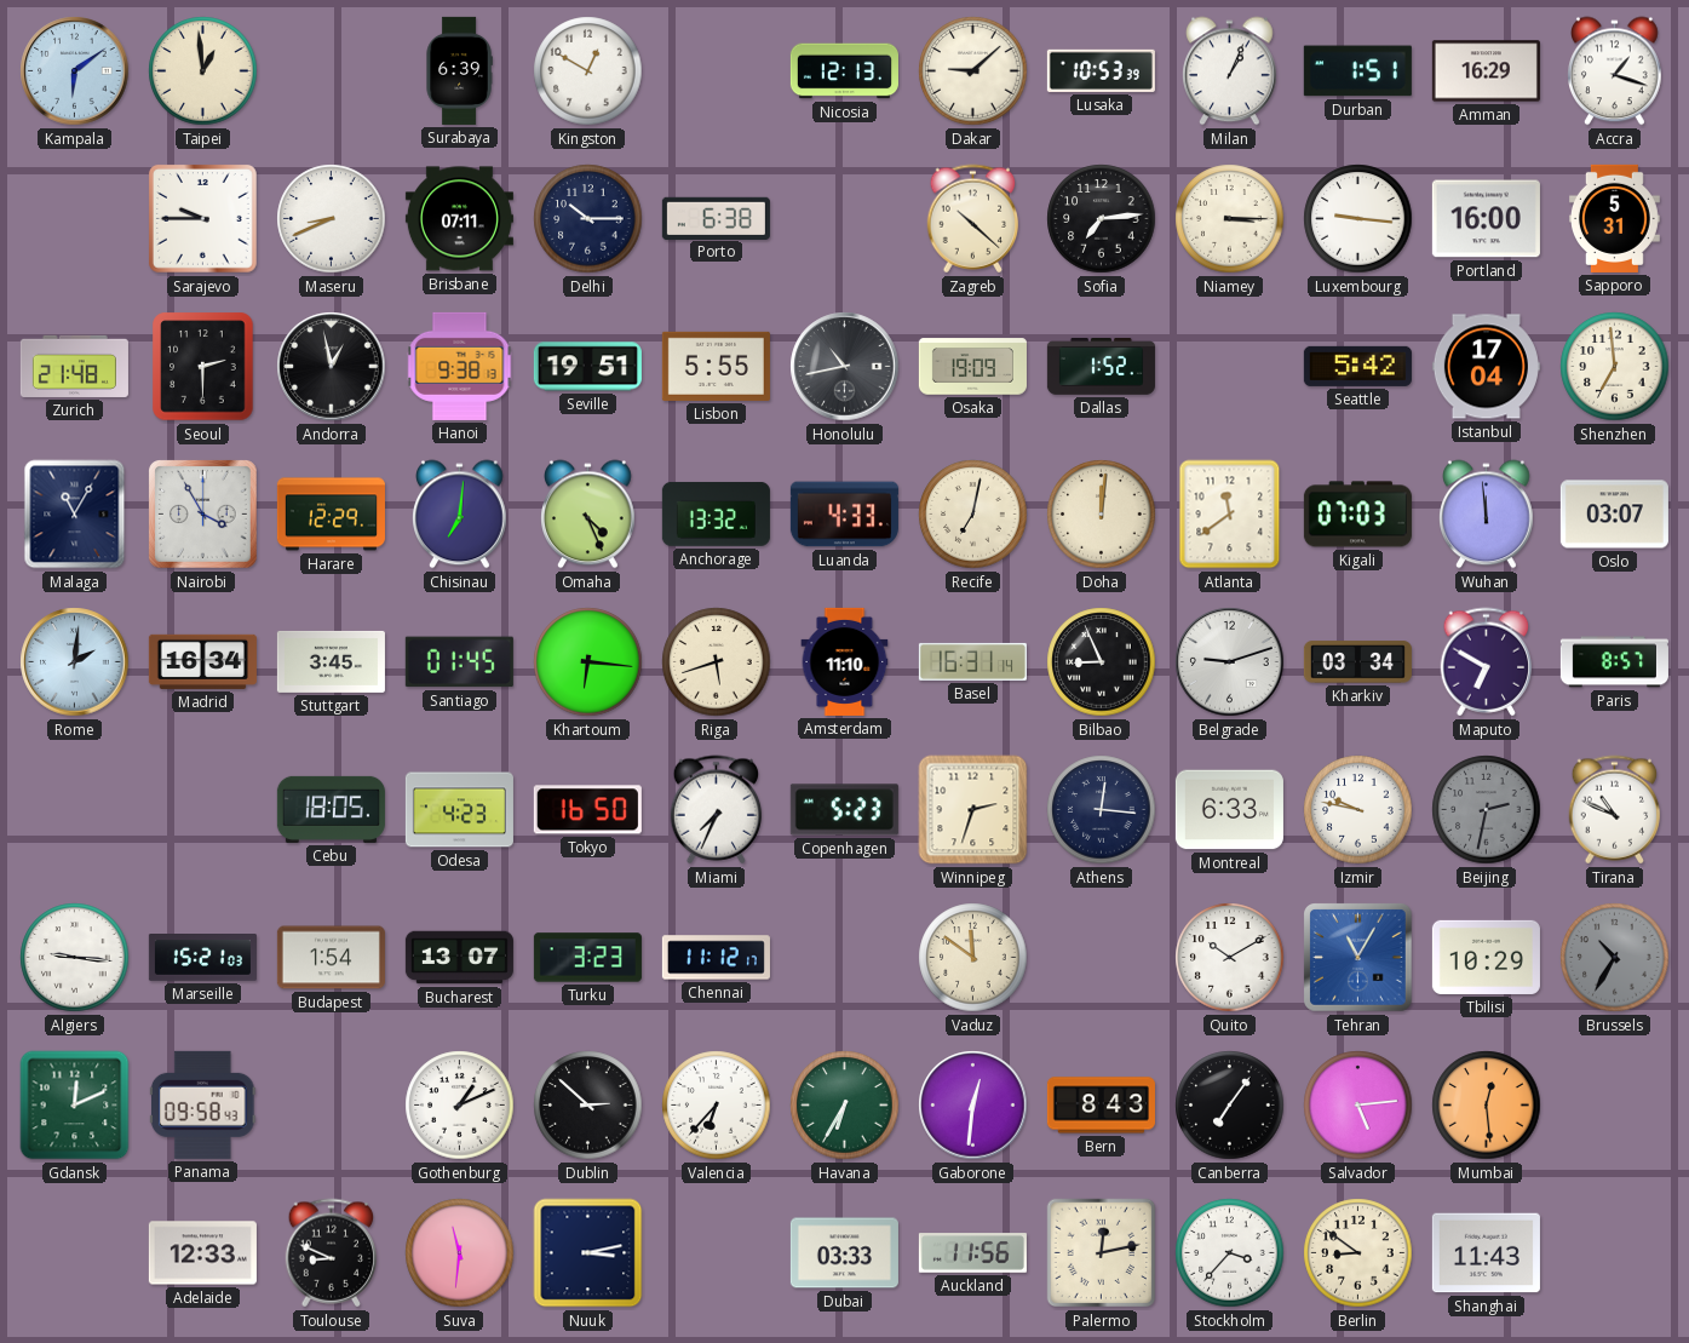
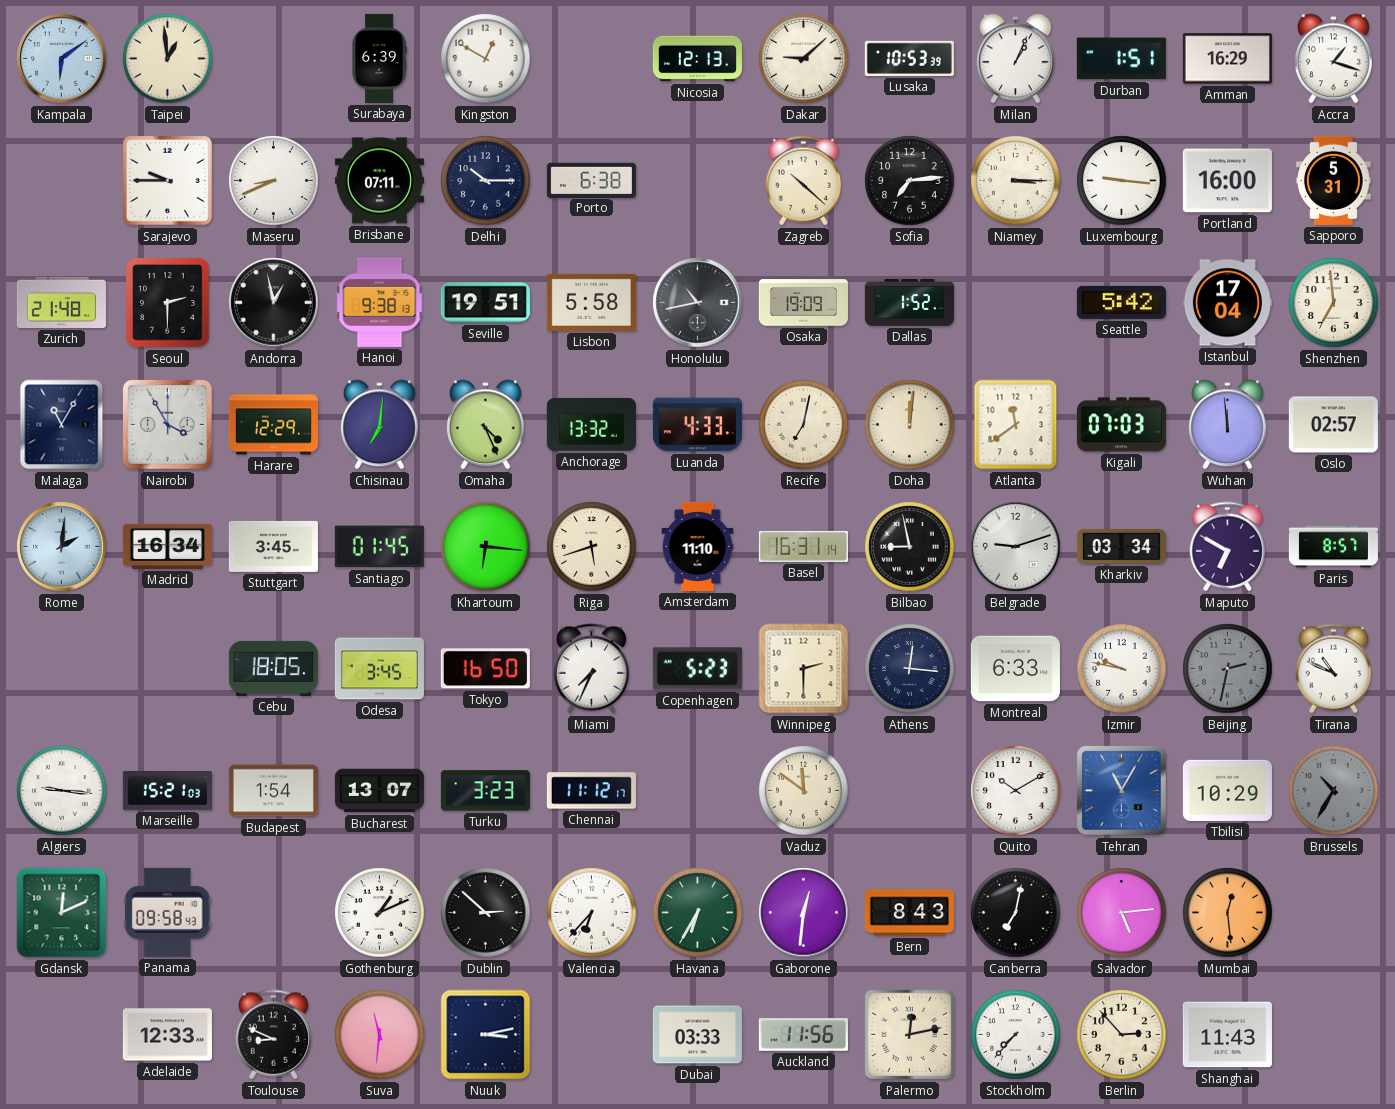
Lisbon: 5:55 -> 5:58 (591, 302)
Oslo: 03:07 -> 02:57 (1333, 425)
Bilbao: 8:56 -> 8:58 (910, 547)
Odesa: 4:23 -> 3:45 (379, 669)
Winnipeg: 2:33 -> 2:30 (804, 669)
Canberra: 7:06 -> 7:02 (1016, 913)
Stockholm: 3:37 -> 7:37 (1016, 1035)
Berlin: 8:51 -> 2:53 (1122, 1035)
